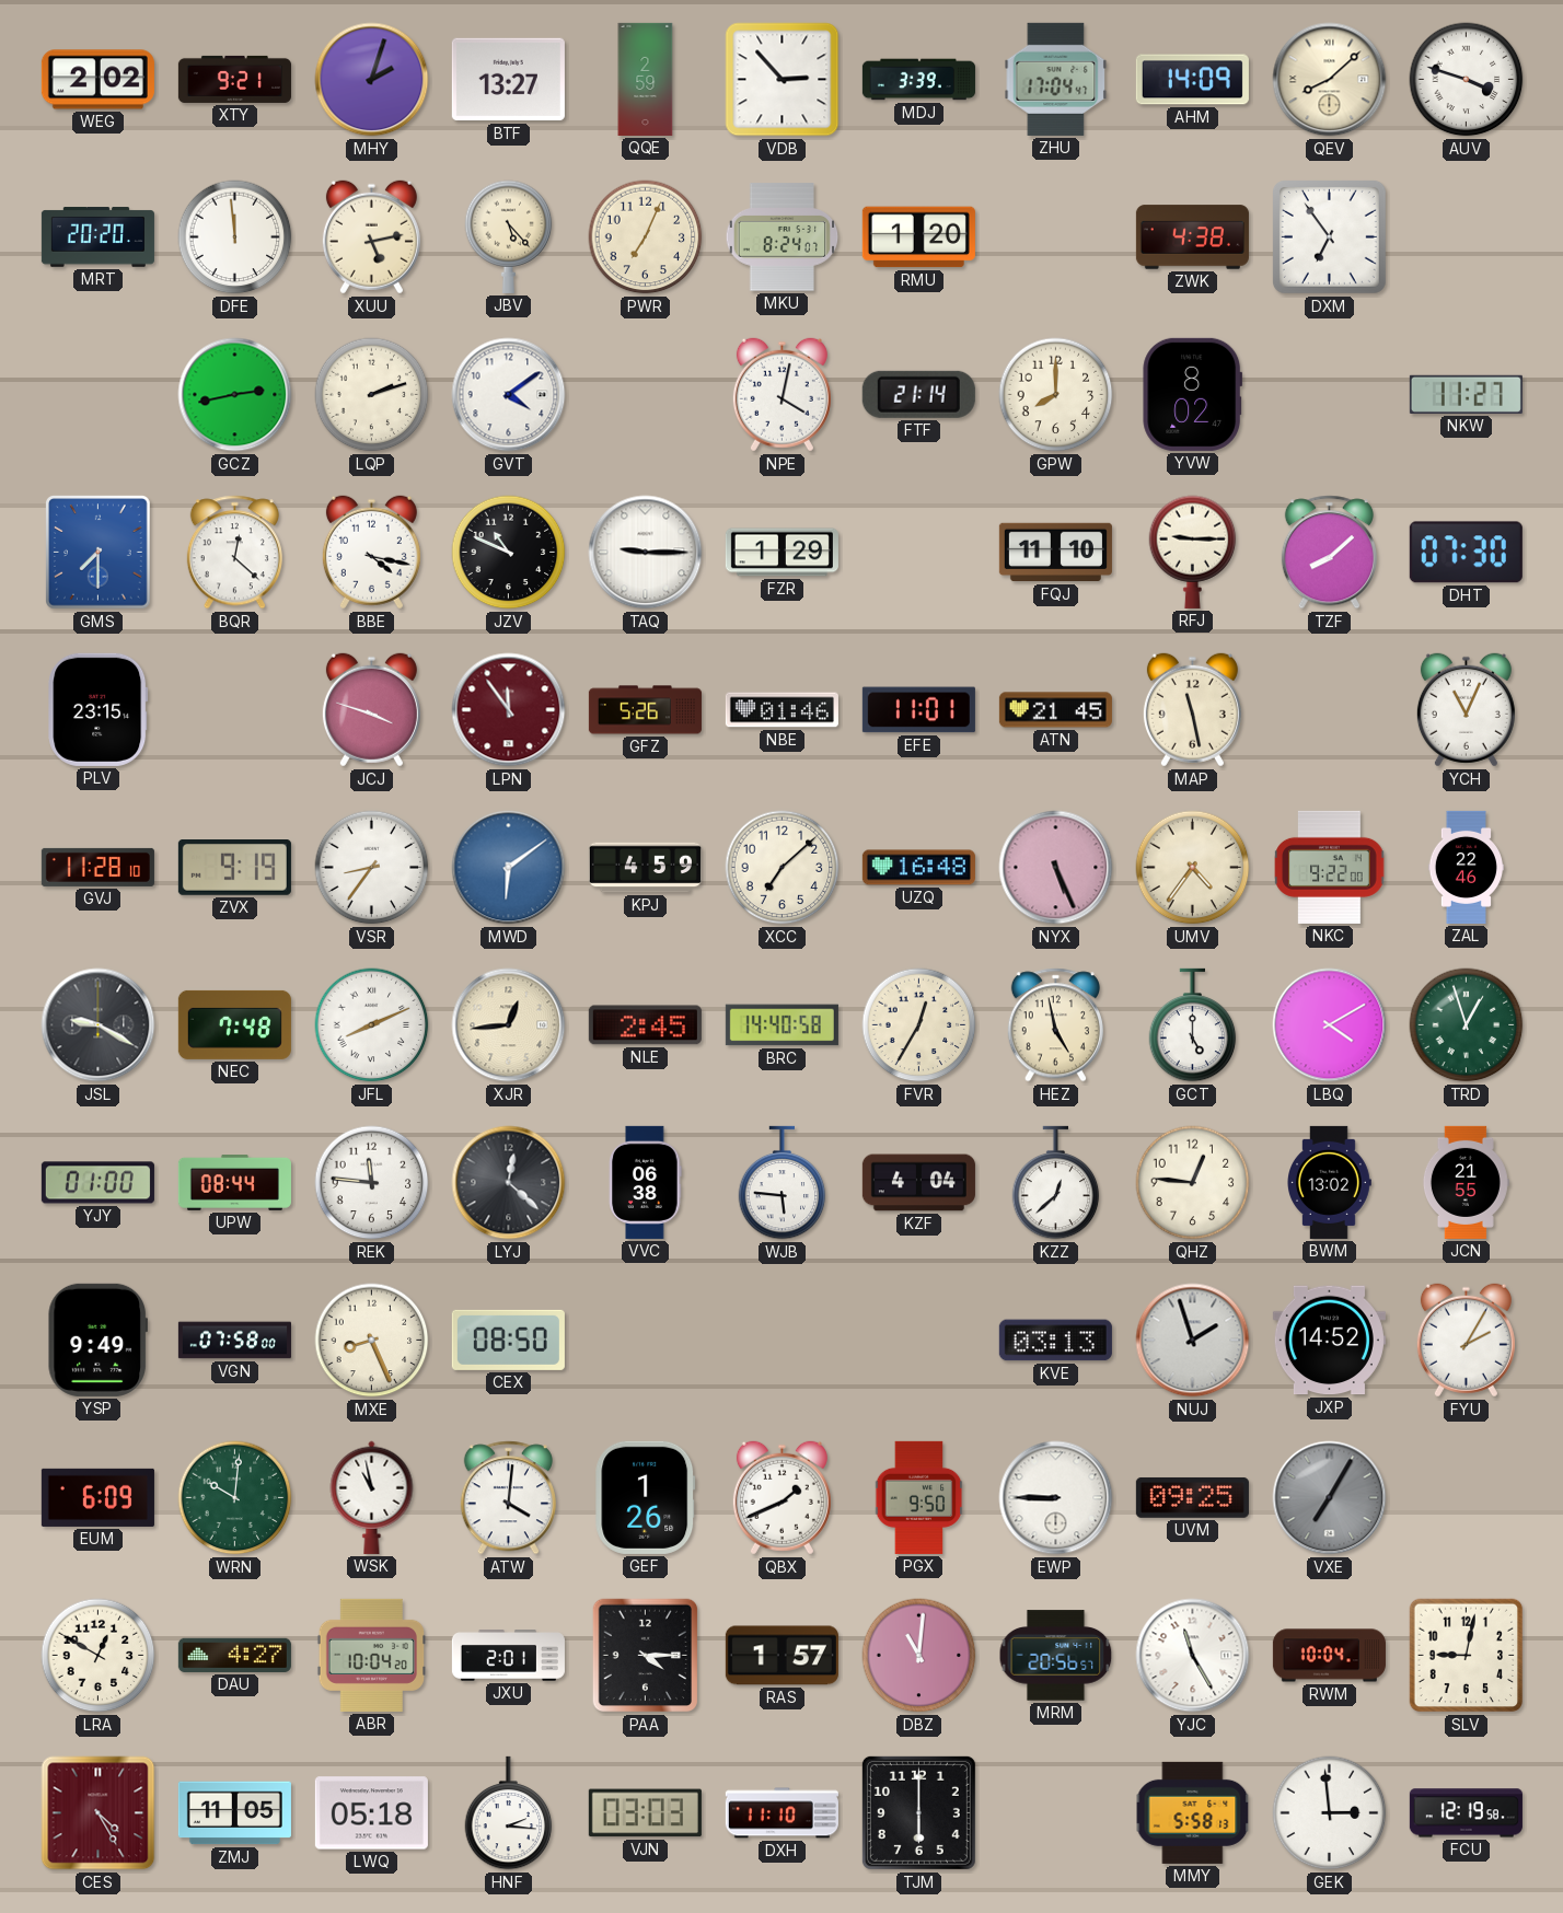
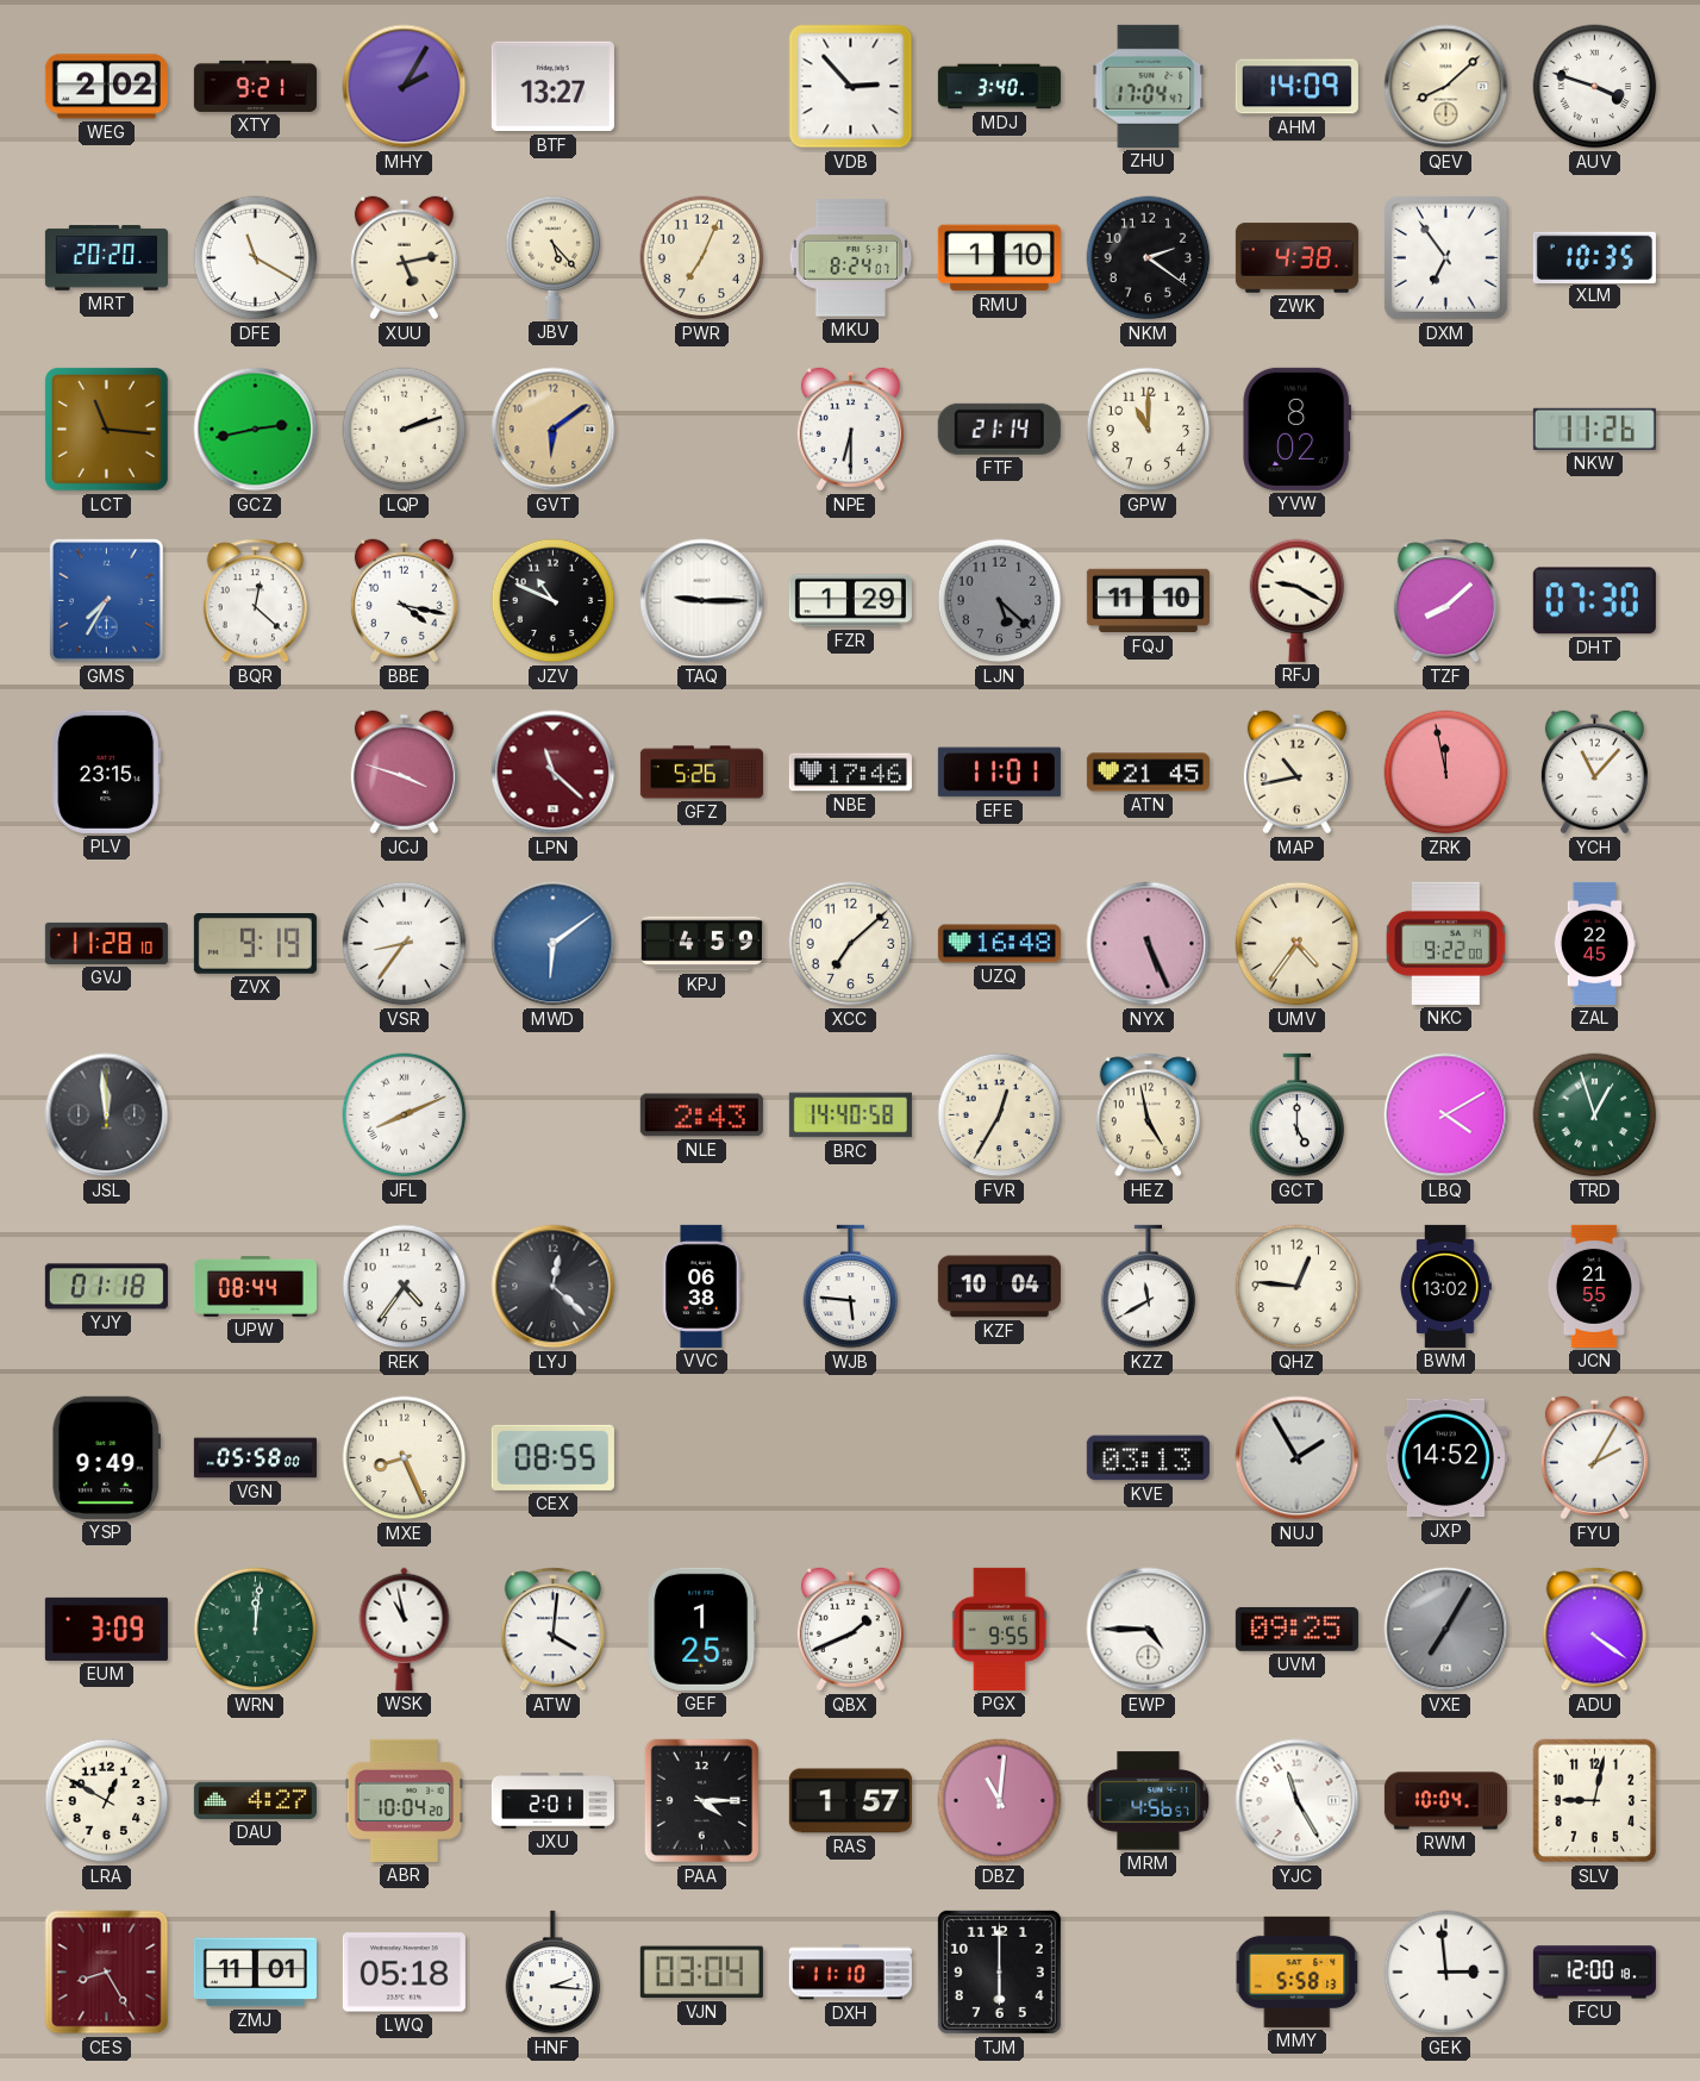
MHY: 2:03 -> 2:05 (405, 87)
QQE: 2:59 -> none (646, 79)
MDJ: 3:39 -> 3:40 (999, 87)
DFE: 11:59 -> 11:20 (256, 258)
RMU: 1:20 -> 1:10 (999, 258)
NKM: none -> 2:21 (1149, 258)
XLM: none -> 10:35 (1594, 257)
LCT: none -> 11:16 (106, 429)
GVT: 4:09 -> 6:09 (554, 430)
GVT dial: white -> champagne (554, 430)
NPE: 4:02 -> 6:30 (850, 430)
GPW: 8:00 -> 11:00 (1149, 430)
NKW: 11:27 -> 11:26 (1594, 429)
GMS: 7:30 -> 7:35 (107, 601)
LJN: none -> 5:22 (1000, 601)
RFJ: 9:15 -> 9:20 (1298, 600)
LPN: 11:54 -> 11:22 (554, 773)
NBE: 01:46 -> 17:46 (850, 773)
MAP: 11:28 -> 10:43 (1296, 773)
ZRK: none -> 11:58 (1446, 773)
YCH: 11:04 -> 11:07 (1594, 773)
ZAL: 22:46 -> 22:45 (1594, 943)
JSL: 9:20 -> 11:59 (107, 1116)
NEC: 7:48 -> none (234, 1024)
XJR: 12:44 -> none (509, 1025)
NLE: 2:45 -> 2:43 (701, 1116)
YJY: 01:00 -> 01:18 (106, 1287)
REK: 11:46 -> 4:36 (405, 1287)
KZF: 4:04 -> 10:04 (999, 1287)
KZZ: 12:38 -> 11:40 (1149, 1287)
VGN: 07:58 -> 05:58 (255, 1458)
CEX: 08:50 -> 08:55 (552, 1457)
NUJ: 1:57 -> 1:55 (1298, 1458)
EUM: 6:09 -> 3:09 (106, 1629)
WRN: 10:01 -> 12:01 (256, 1630)
GEF: 1:26 -> 1:25 (702, 1629)
PGX: 9:50 -> 9:55 (1000, 1629)
EWP: 8:45 -> 4:45 (1149, 1630)
ADU: none -> 4:21 (1594, 1630)
MRM: 20:56 -> 4:56 (1149, 1801)
CES: 4:25 -> 8:25 (107, 1973)
ZMJ: 11:05 -> 11:01 (255, 1973)
VJN: 03:03 -> 03:04 (701, 1973)
FCU: 12:19 -> 12:00 (1594, 1973)
